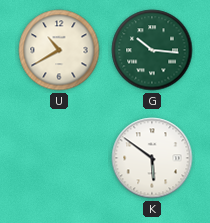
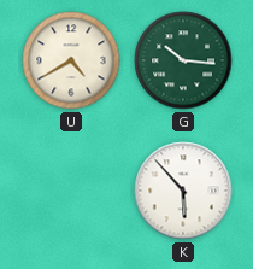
U: 10:40 -> 4:40 (71, 60)
K: 5:51 -> 5:53 (183, 191)
